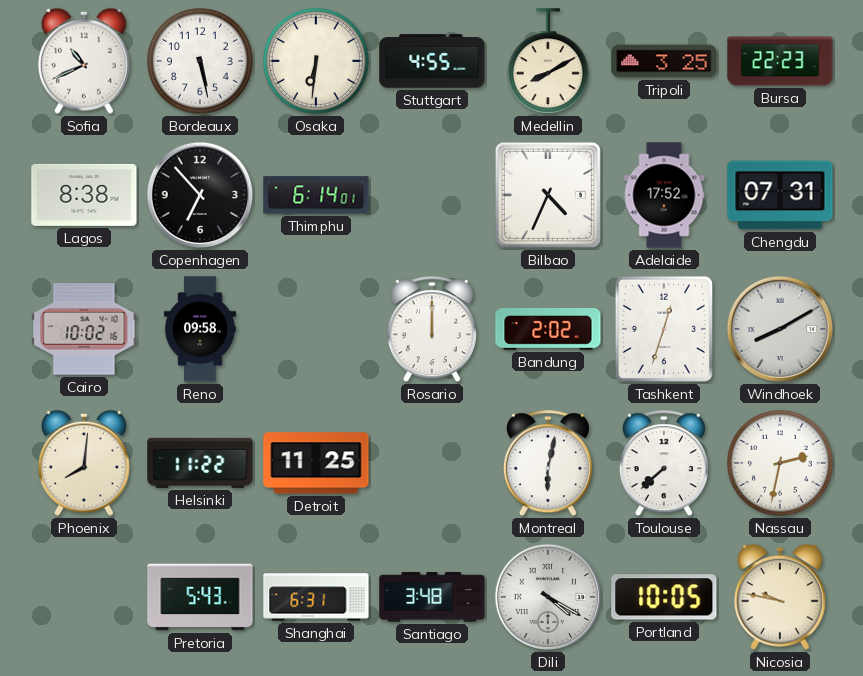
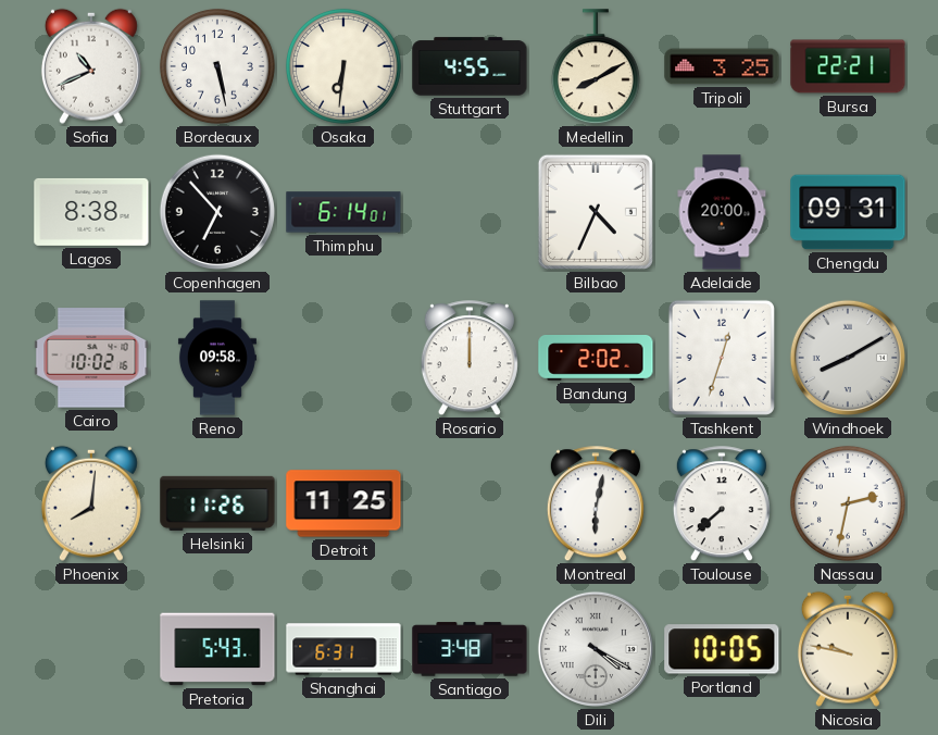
Bursa: 22:23 -> 22:21 (848, 66)
Adelaide: 17:52 -> 20:00 (722, 212)
Chengdu: 07:31 -> 09:31 (848, 212)
Helsinki: 11:22 -> 11:26 (217, 503)
